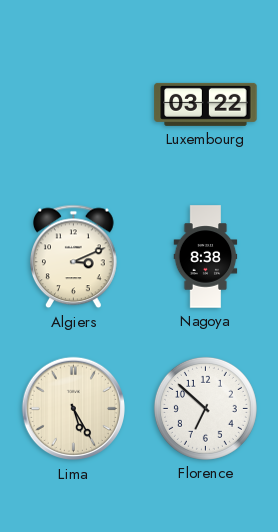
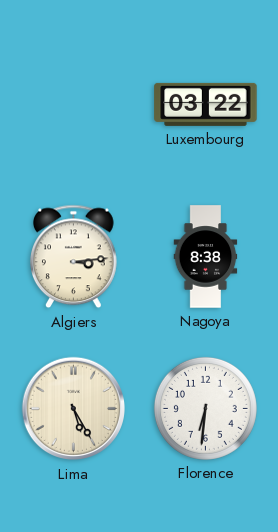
Algiers: 3:11 -> 3:14 (74, 257)
Florence: 6:52 -> 6:31 (205, 408)
